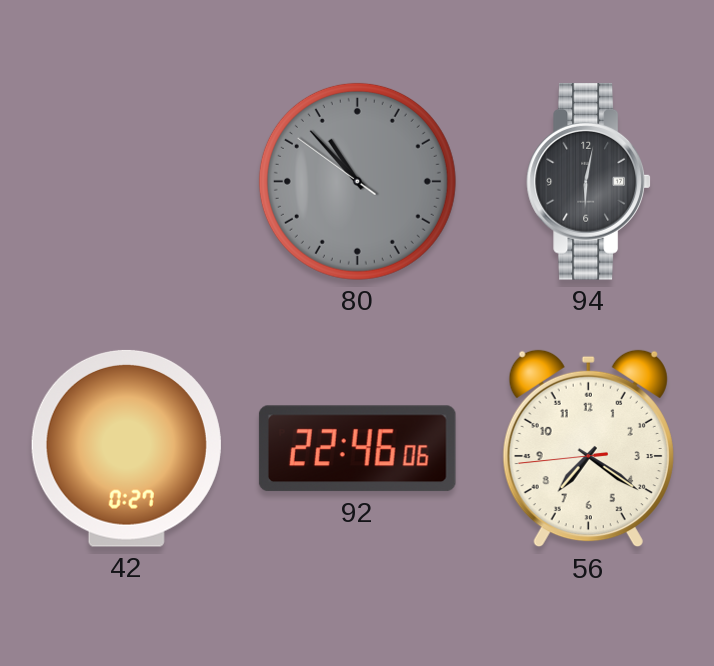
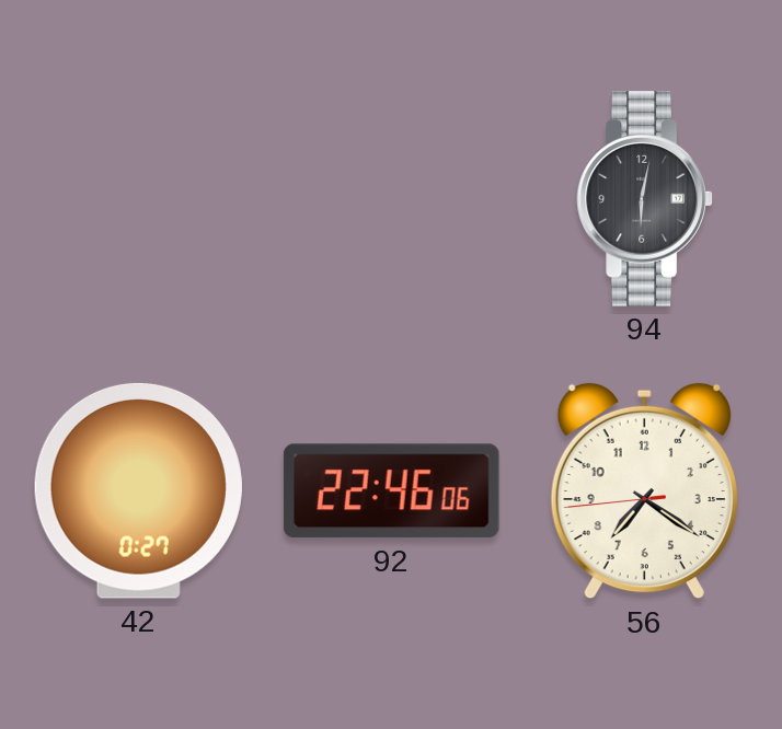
80: 10:52 -> none (357, 181)
